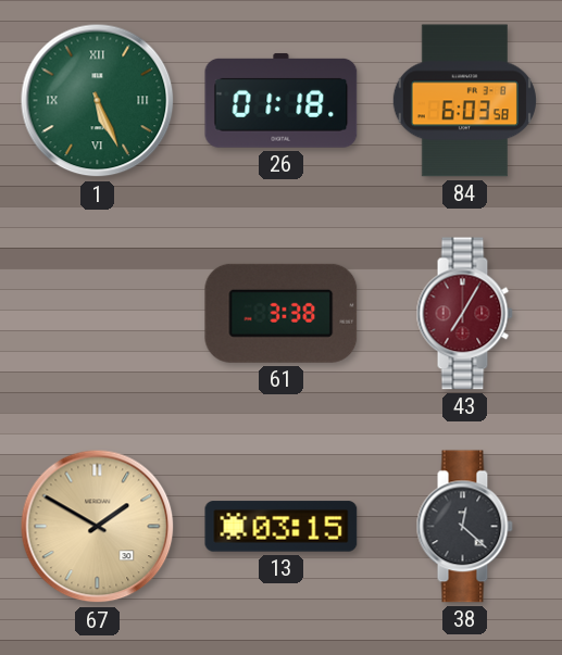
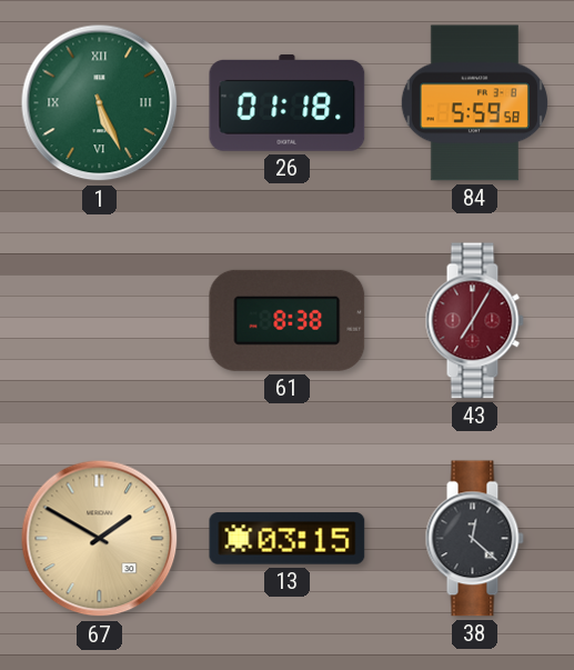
84: 6:03 -> 5:59 (474, 103)
61: 3:38 -> 8:38 (288, 320)
